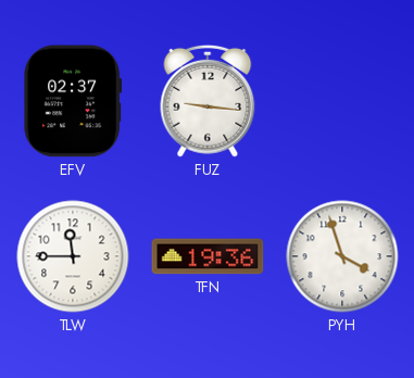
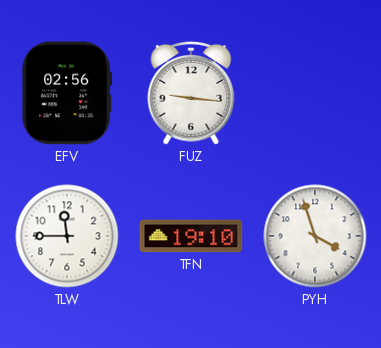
EFV: 02:37 -> 02:56 (67, 93)
TFN: 19:36 -> 19:10 (191, 236)
